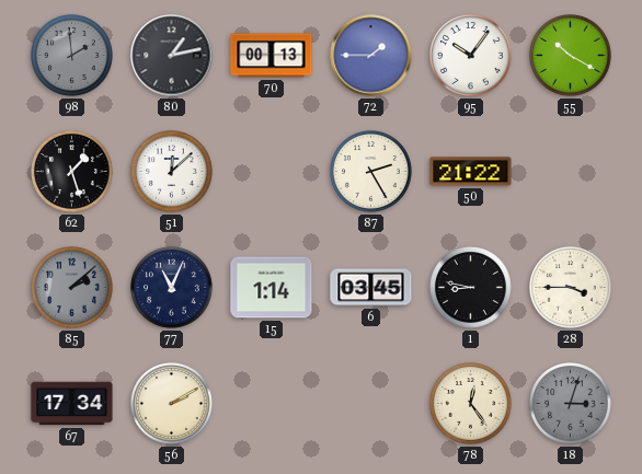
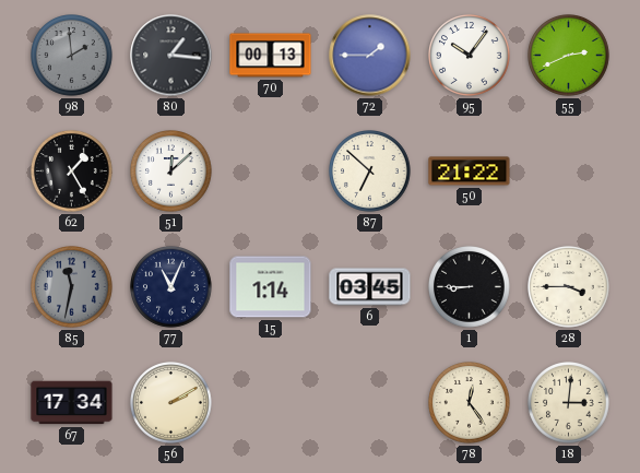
80: 1:13 -> 1:16 (171, 56)
55: 10:20 -> 2:41 (569, 56)
62: 1:27 -> 1:25 (72, 172)
87: 2:25 -> 6:52 (370, 172)
85: 2:08 -> 11:32 (72, 287)
1: 8:47 -> 8:45 (470, 287)
18: 3:03 -> 3:01 (569, 403)
18 dial: grey -> cream (569, 403)
